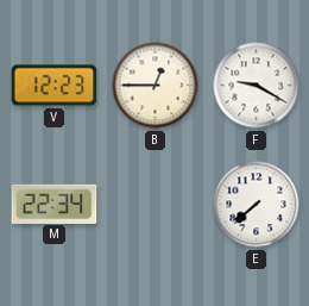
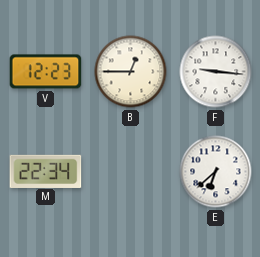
F: 9:20 -> 9:16 (216, 72)
E: 7:38 -> 6:38 (216, 172)
